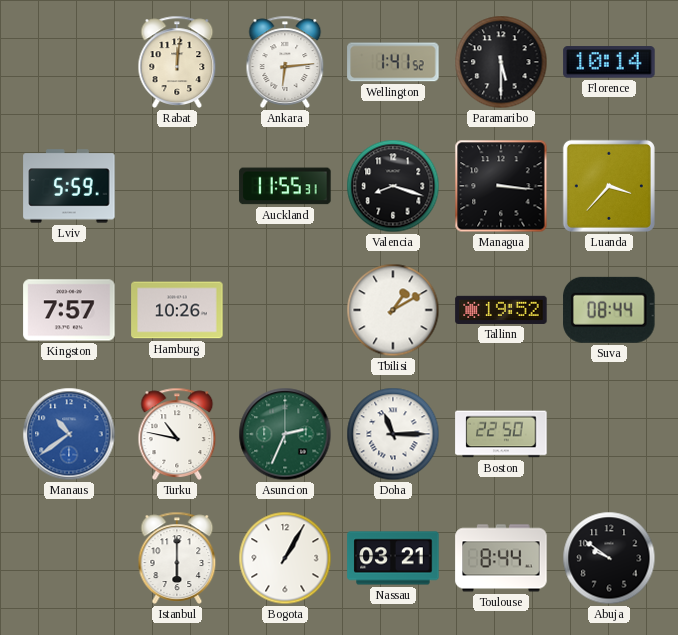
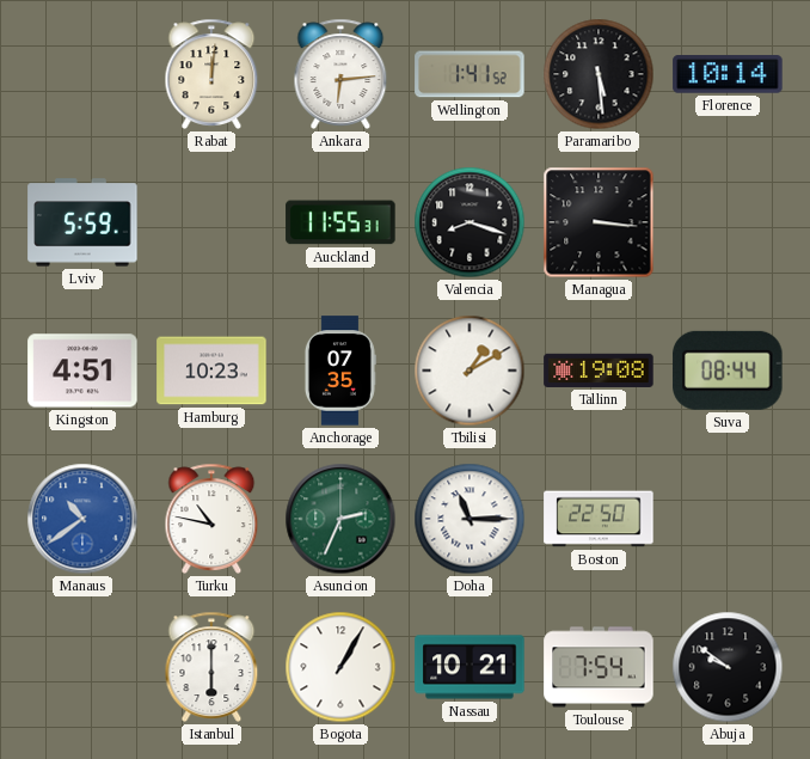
Paramaribo: 5:30 -> 5:29 (599, 74)
Luanda: 3:37 -> none (609, 186)
Kingston: 7:57 -> 4:51 (82, 371)
Hamburg: 10:26 -> 10:23 (211, 371)
Anchorage: none -> 07:35 (339, 371)
Tallinn: 19:52 -> 19:08 (599, 371)
Nassau: 03:21 -> 10:21 (470, 667)
Toulouse: 8:44 -> 7:54 (599, 667)
